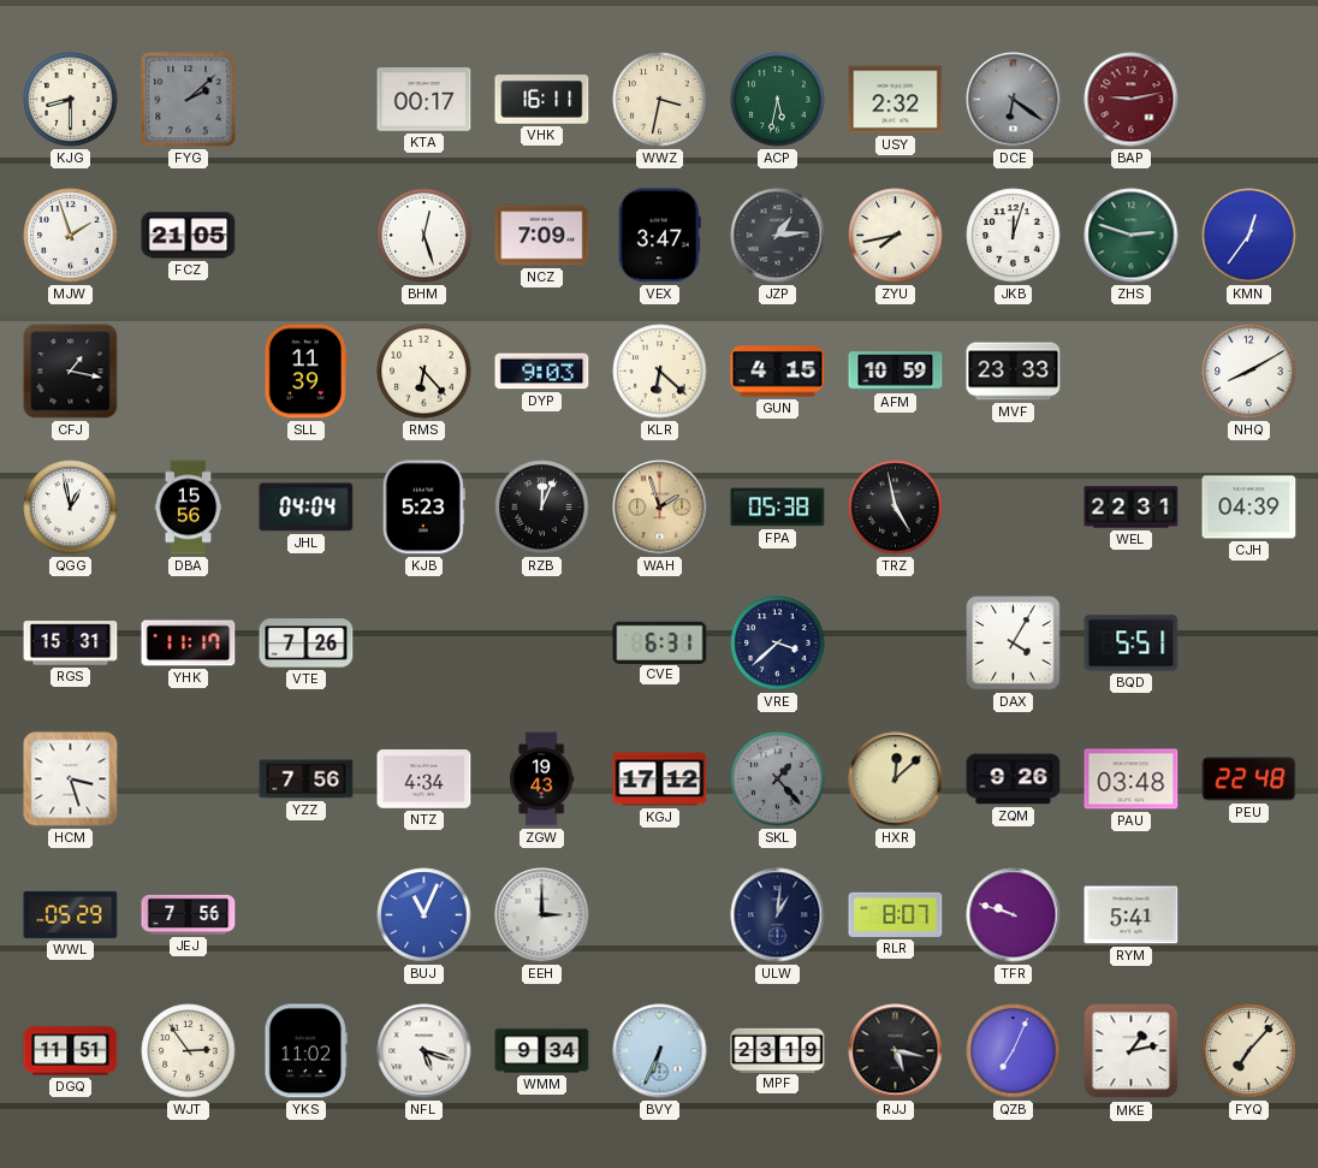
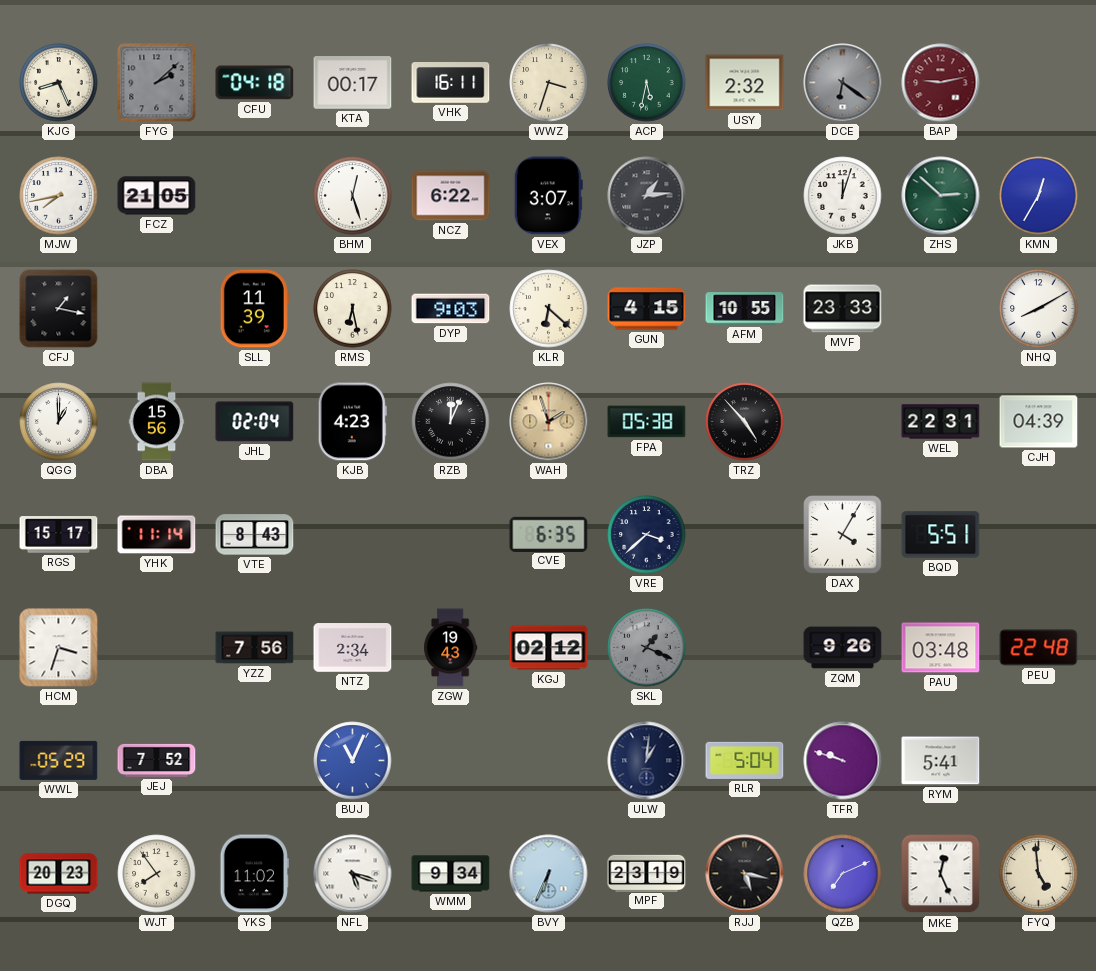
KJG: 8:30 -> 8:26 (59, 83)
CFU: none -> 04:18 (255, 83)
WWZ: 3:32 -> 3:33 (549, 83)
MJW: 1:57 -> 7:43 (59, 196)
NCZ: 7:09 -> 6:22 (451, 196)
VEX: 3:47 -> 3:07 (548, 196)
ZYU: 7:43 -> none (896, 236)
ZHS: 2:48 -> 2:52 (941, 196)
KMN: 12:36 -> 12:35 (1039, 196)
RMS: 6:23 -> 6:28 (353, 309)
AFM: 10:59 -> 10:55 (745, 309)
QGG: 12:58 -> 1:00 (59, 422)
JHL: 04:04 -> 02:04 (255, 422)
KJB: 5:23 -> 4:23 (352, 422)
TRZ: 4:58 -> 4:53 (745, 422)
RGS: 15:31 -> 15:17 (59, 535)
YHK: 11:17 -> 11:14 (157, 535)
VTE: 7:26 -> 8:43 (255, 535)
CVE: 6:31 -> 6:35 (549, 534)
HCM: 3:27 -> 3:33 (59, 648)
NTZ: 4:34 -> 2:34 (353, 648)
KGJ: 17:12 -> 02:12 (549, 648)
SKL: 1:23 -> 1:19 (647, 648)
HXR: 12:08 -> none (896, 779)
JEJ: 7:56 -> 7:52 (157, 760)
EEH: 3:00 -> none (542, 915)
RLR: 8:07 -> 5:04 (745, 760)
DGQ: 11:51 -> 20:23 (59, 874)
WJT: 2:54 -> 7:54 (157, 874)
QZB: 7:04 -> 7:11 (843, 874)
MKE: 1:13 -> 12:26 (941, 874)
FYQ: 7:07 -> 4:59 (1039, 874)
